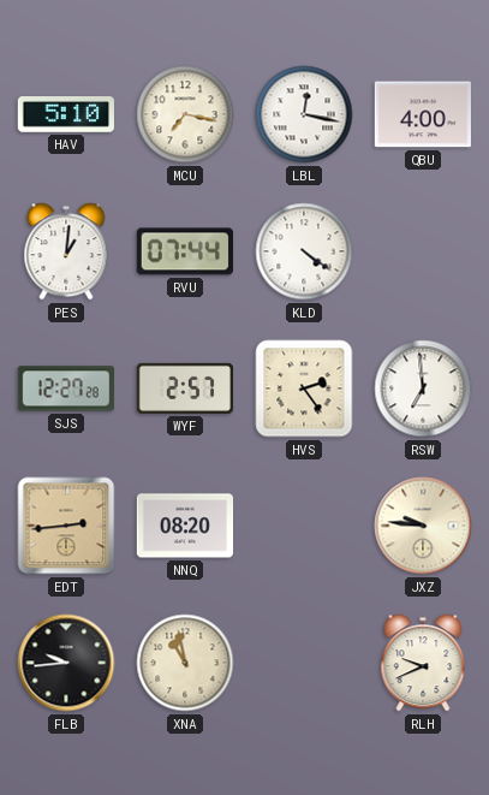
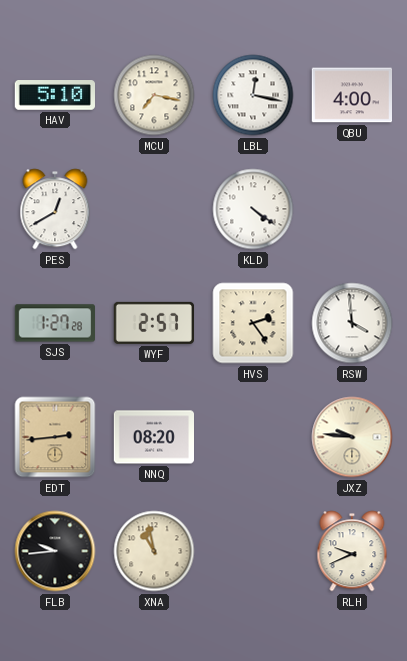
PES: 1:01 -> 12:40 (55, 209)
RVU: 07:44 -> none (184, 251)
SJS: 12:27 -> 1:27 (54, 323)
RSW: 6:59 -> 3:59 (352, 323)
